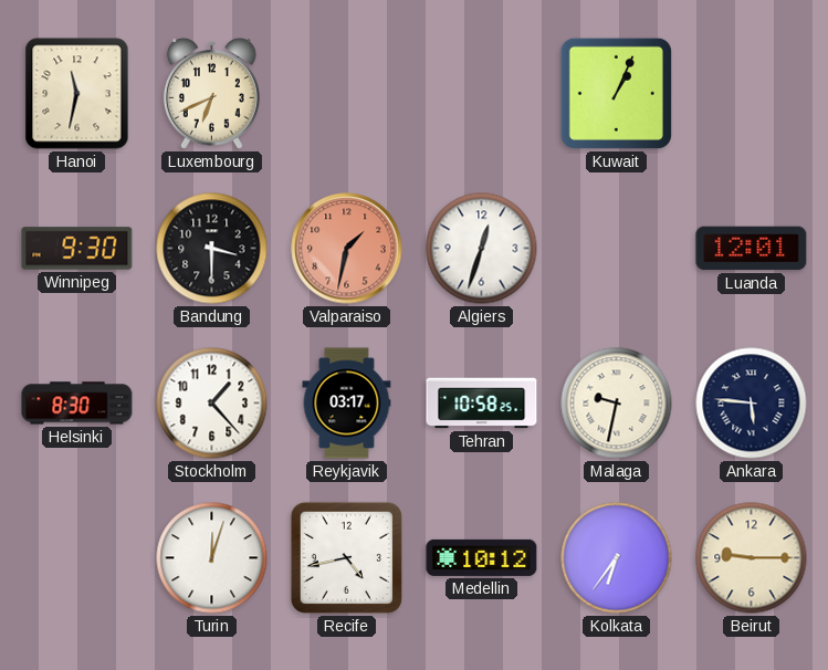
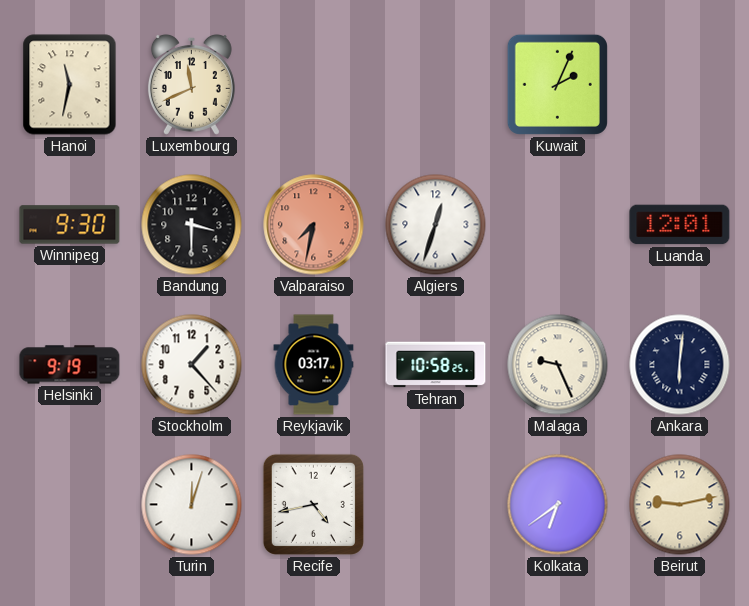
Luxembourg: 6:41 -> 11:41 (191, 84)
Kuwait: 1:04 -> 2:04 (557, 84)
Valparaiso: 1:32 -> 7:32 (314, 225)
Helsinki: 8:30 -> 9:19 (70, 365)
Malaga: 9:32 -> 9:26 (558, 365)
Ankara: 5:46 -> 6:01 (680, 365)
Medellin: 10:12 -> none (482, 557)
Kolkata: 6:36 -> 6:39 (558, 505)
Beirut: 9:15 -> 9:13 (680, 505)
